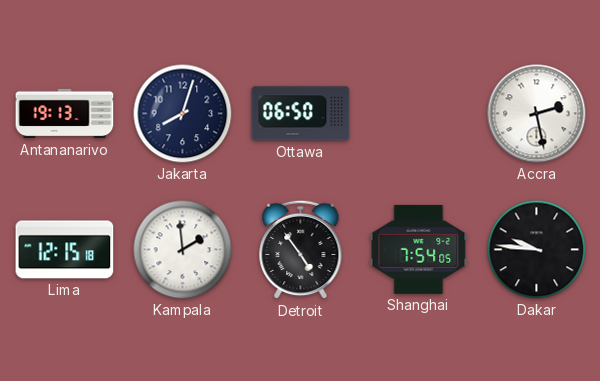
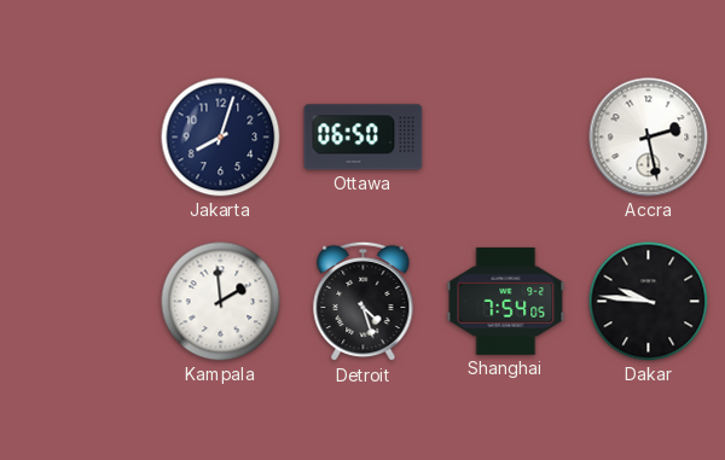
Antananarivo: 19:13 -> none (65, 114)
Lima: 12:15 -> none (65, 250)
Detroit: 4:54 -> 4:27 (364, 302)
